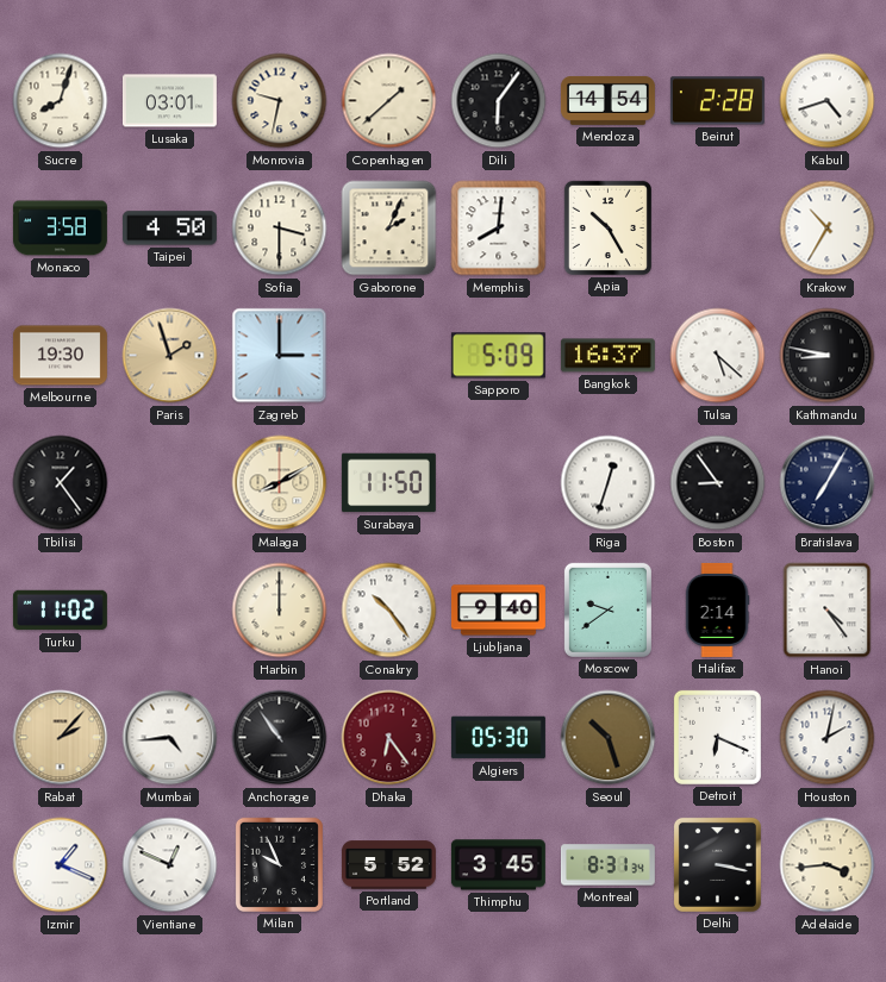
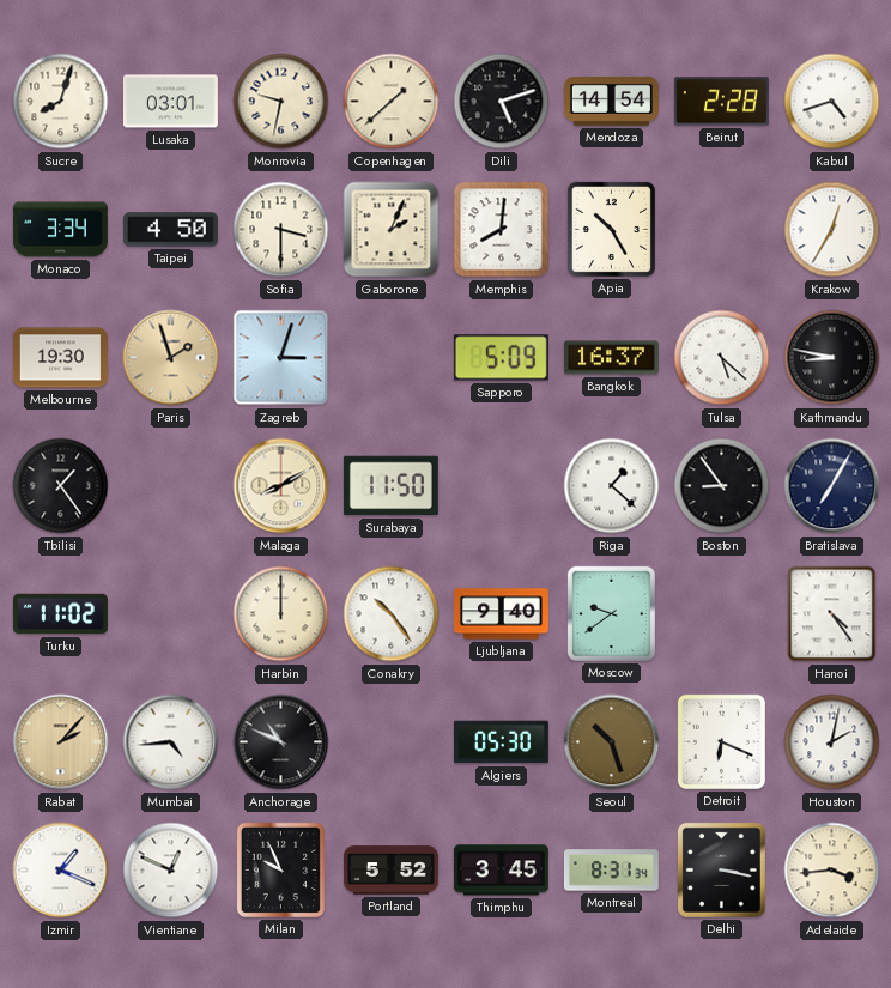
Dili: 6:06 -> 5:12 (502, 102)
Monaco: 3:58 -> 3:34 (60, 230)
Krakow: 10:35 -> 12:35 (832, 230)
Zagreb: 3:00 -> 3:03 (281, 358)
Riga: 12:33 -> 1:22 (612, 486)
Halifax: 2:14 -> none (717, 609)
Anchorage: 10:54 -> 10:49 (281, 742)
Dhaka: 6:24 -> none (389, 738)
